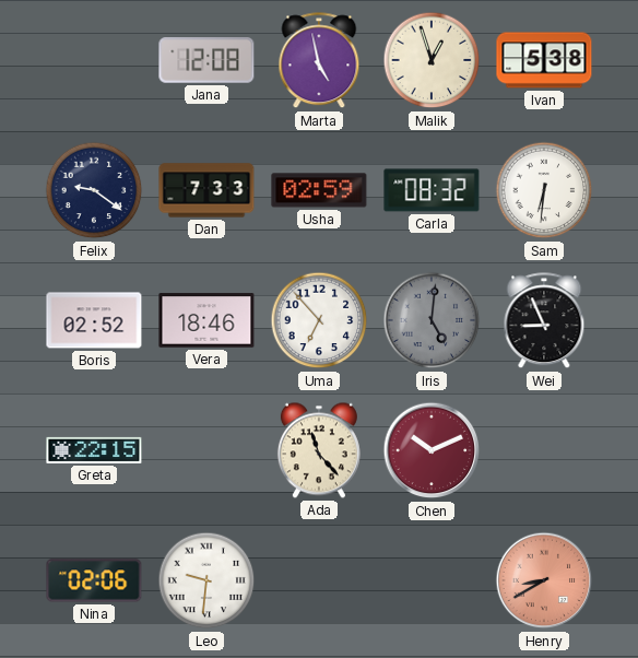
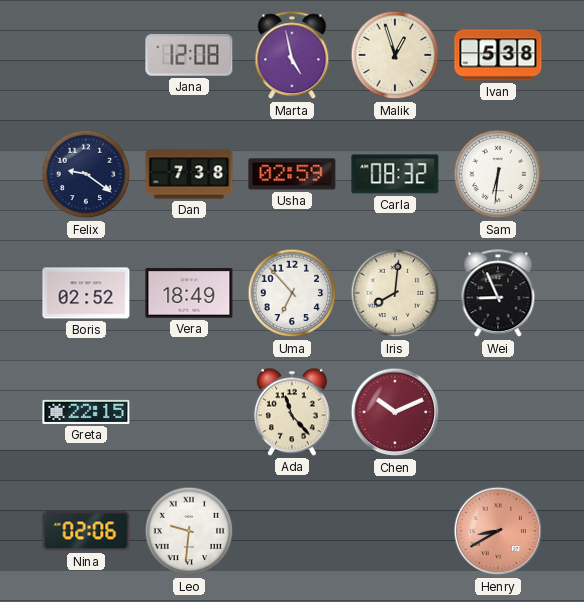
Dan: 7:33 -> 7:38 (189, 174)
Vera: 18:46 -> 18:49 (189, 293)
Iris: 5:01 -> 8:01 (395, 293)
Iris dial: grey -> cream (395, 293)
